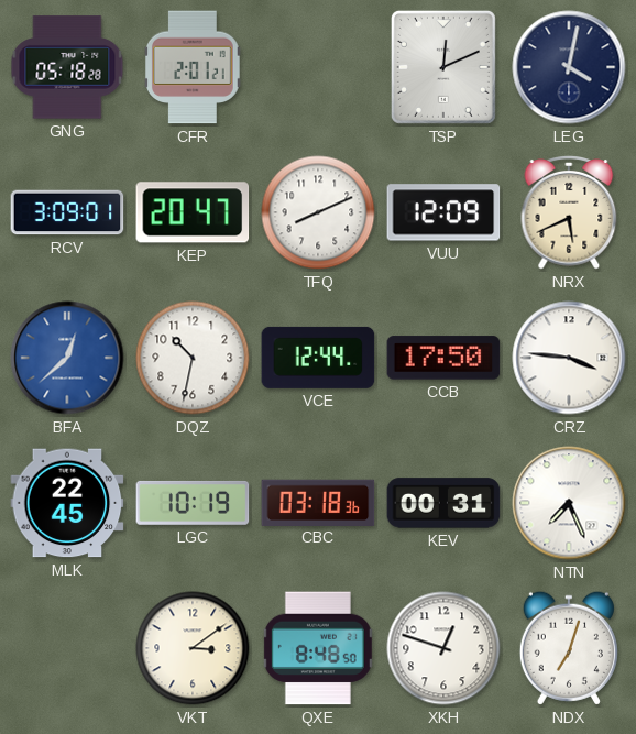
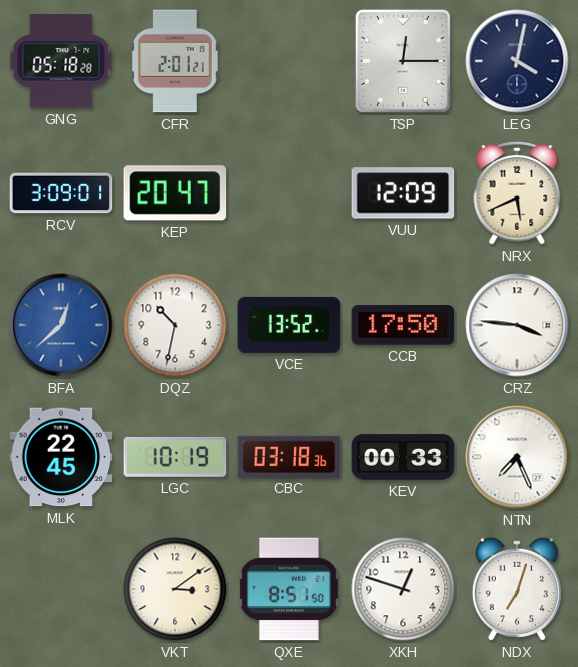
TSP: 12:11 -> 12:15 (403, 61)
TFQ: 8:11 -> none (318, 212)
VCE: 12:44 -> 13:52 (289, 325)
KEV: 00:31 -> 00:33 (403, 457)
QXE: 8:48 -> 8:51 (289, 589)
